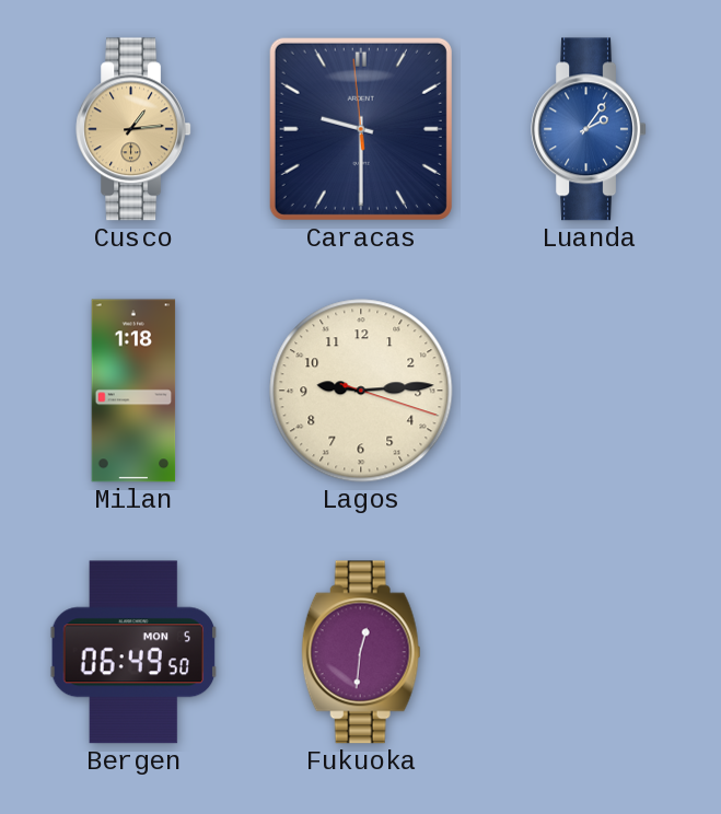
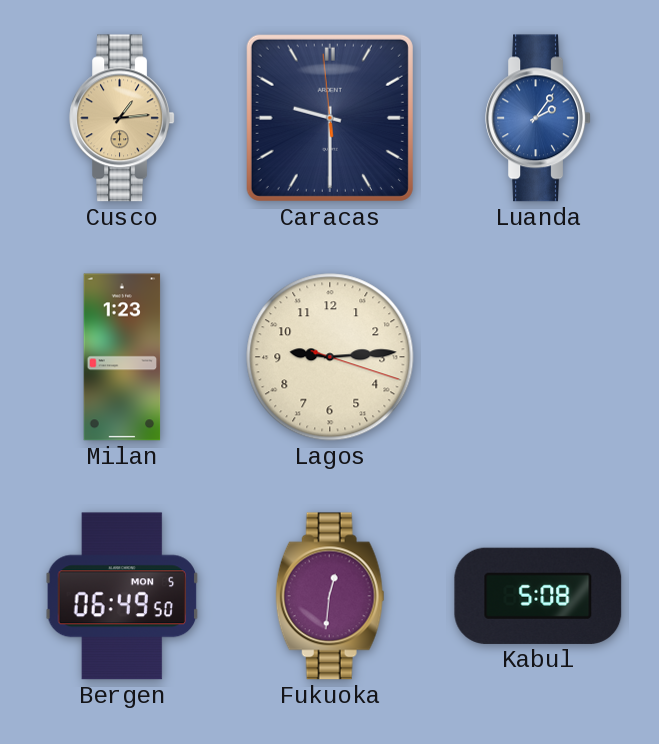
Milan: 1:18 -> 1:23 (122, 357)
Kabul: none -> 5:08 (538, 596)
